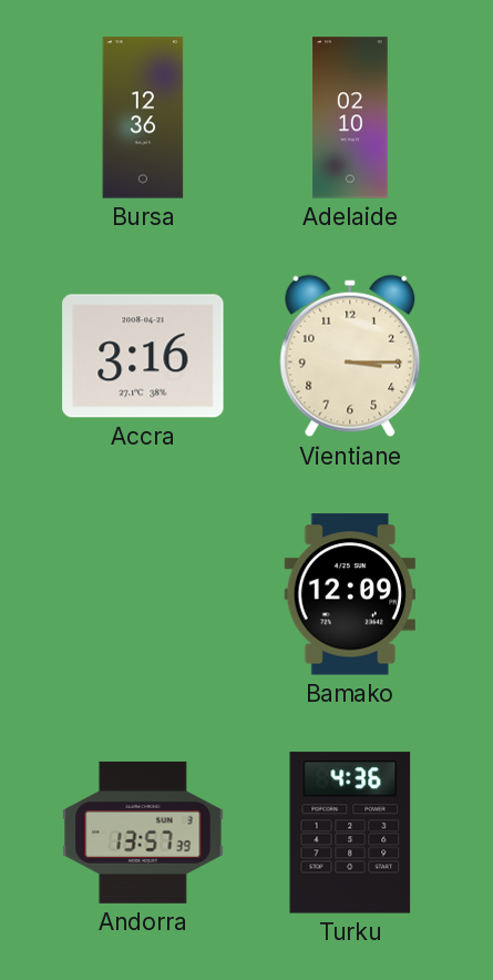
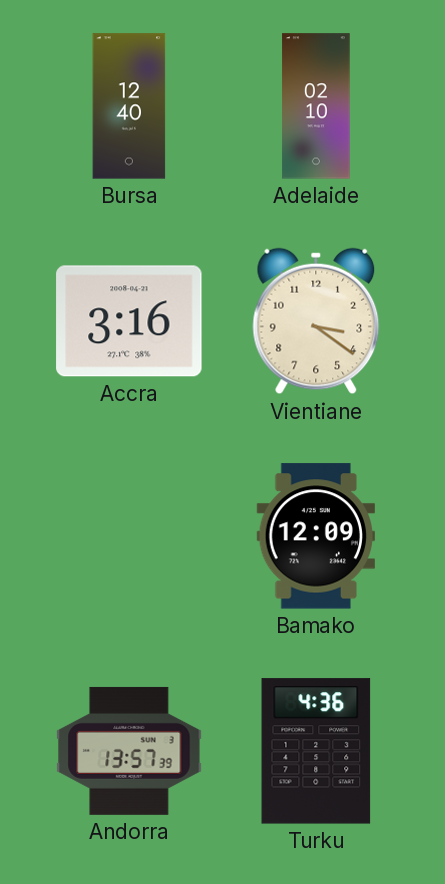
Bursa: 12:36 -> 12:40 (129, 106)
Vientiane: 3:15 -> 3:21 (316, 321)
